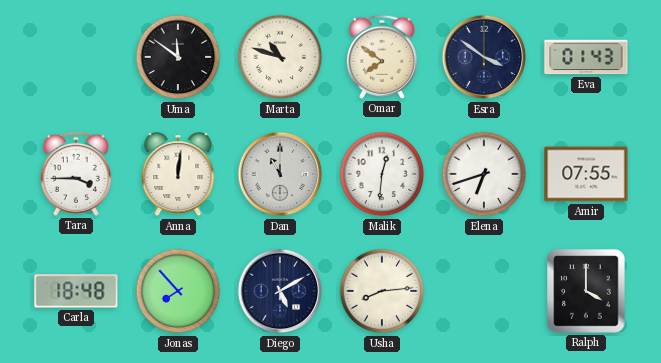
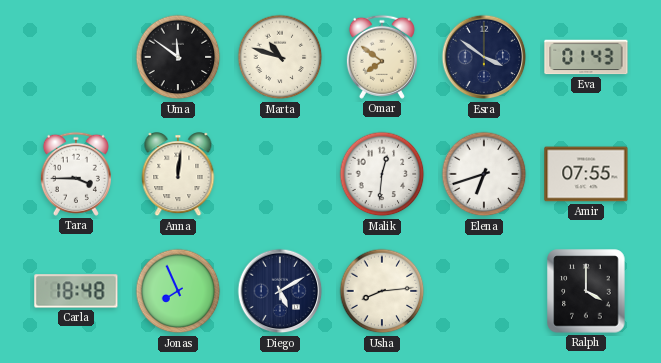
Dan: 11:00 -> none (280, 174)
Jonas: 7:53 -> 7:56 (178, 291)
